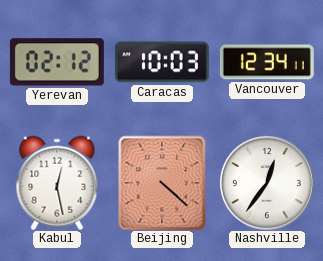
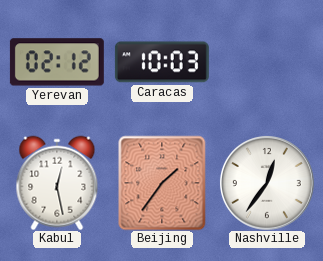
Vancouver: 12:34 -> none (267, 62)
Beijing: 4:22 -> 1:36 (162, 183)
